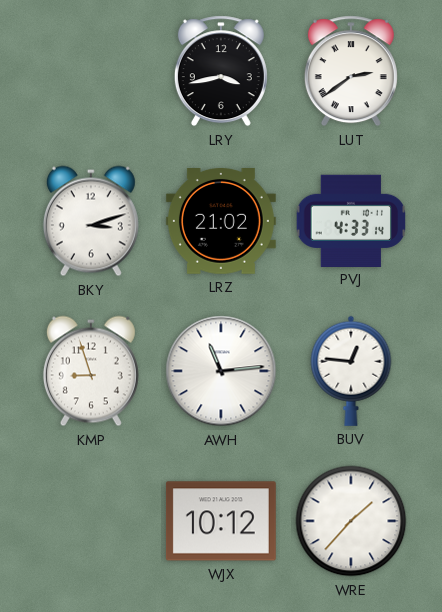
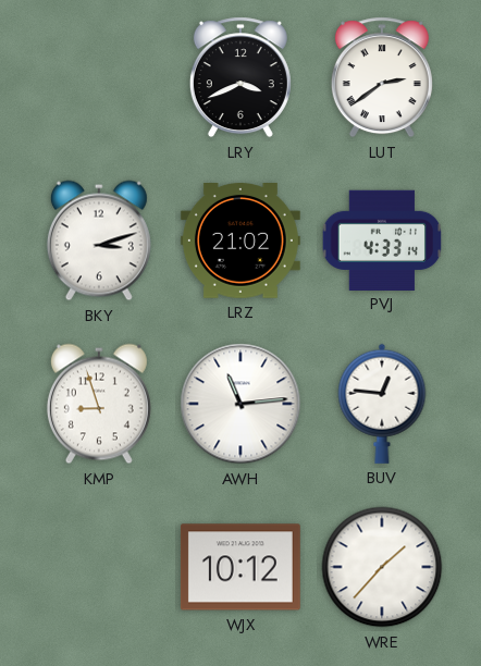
LRY: 3:43 -> 3:41 (240, 77)
